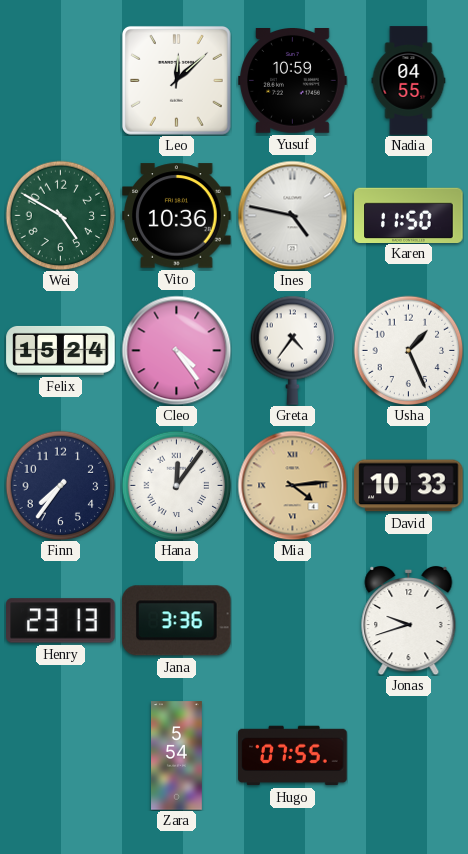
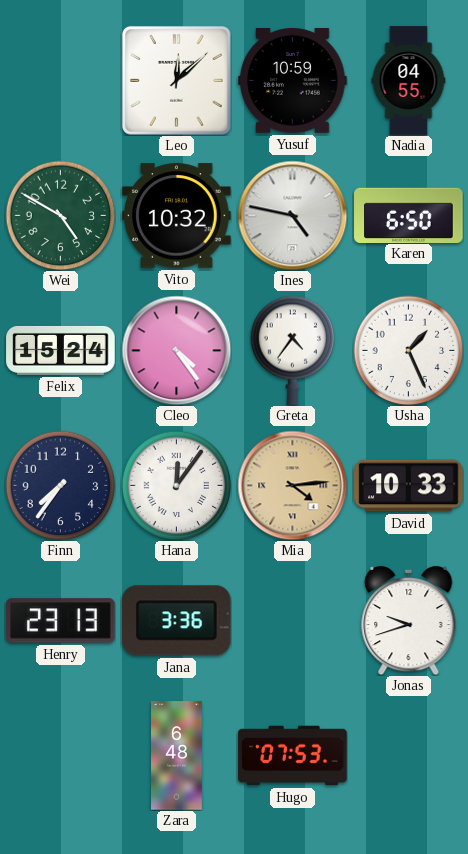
Vito: 10:36 -> 10:32 (177, 216)
Karen: 11:50 -> 6:50 (409, 215)
Zara: 5:54 -> 6:48 (177, 756)
Hugo: 07:55 -> 07:53 (293, 756)
